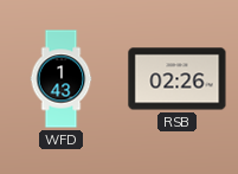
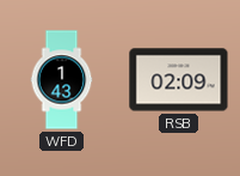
RSB: 02:26 -> 02:09 (179, 80)
